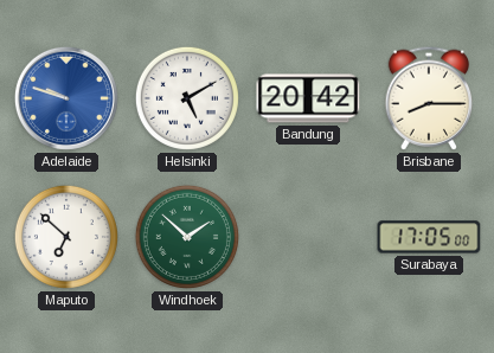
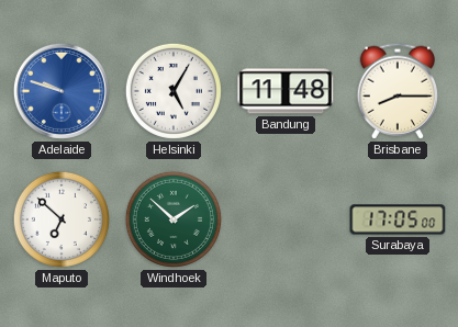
Helsinki: 5:10 -> 5:05 (174, 91)
Bandung: 20:42 -> 11:48 (286, 91)
